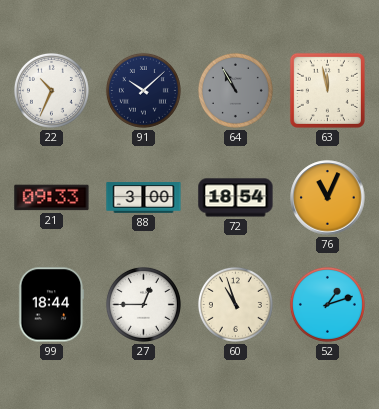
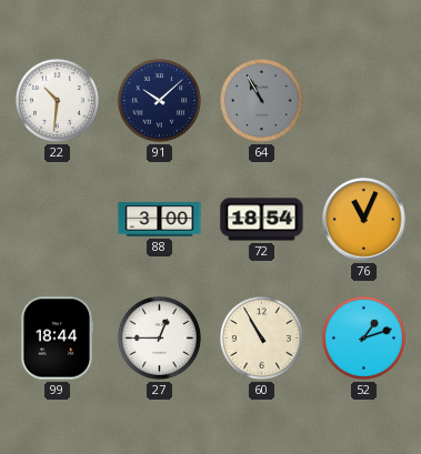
22: 10:34 -> 10:31 (57, 100)
63: 11:58 -> none (327, 90)
21: 09:33 -> none (52, 198)
60: 10:57 -> 10:55 (261, 337)
